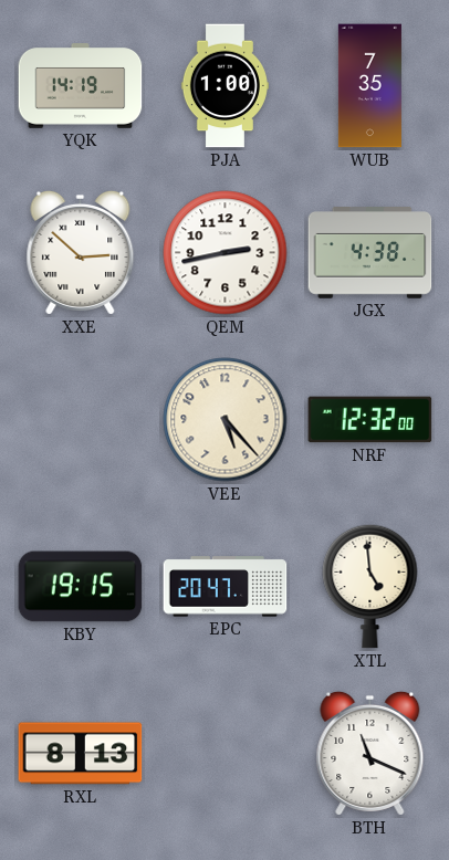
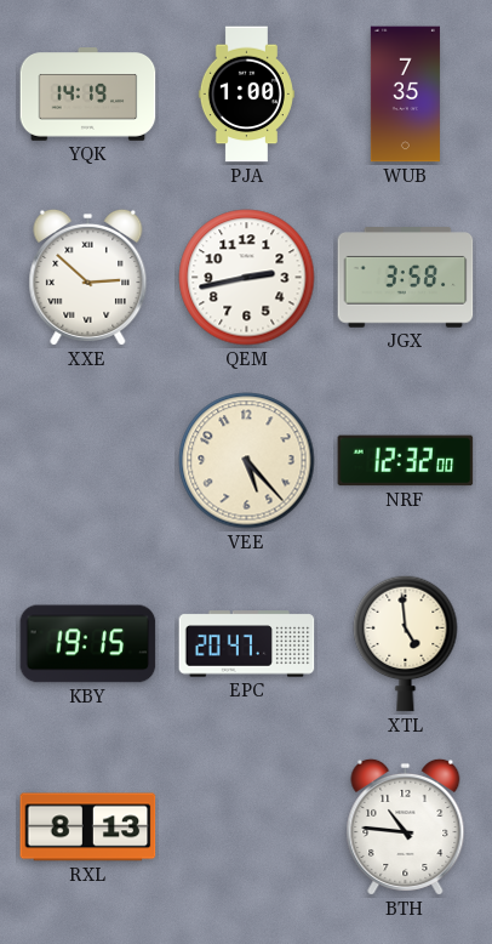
JGX: 4:38 -> 3:58 (406, 278)
BTH: 11:19 -> 10:46 (406, 826)
